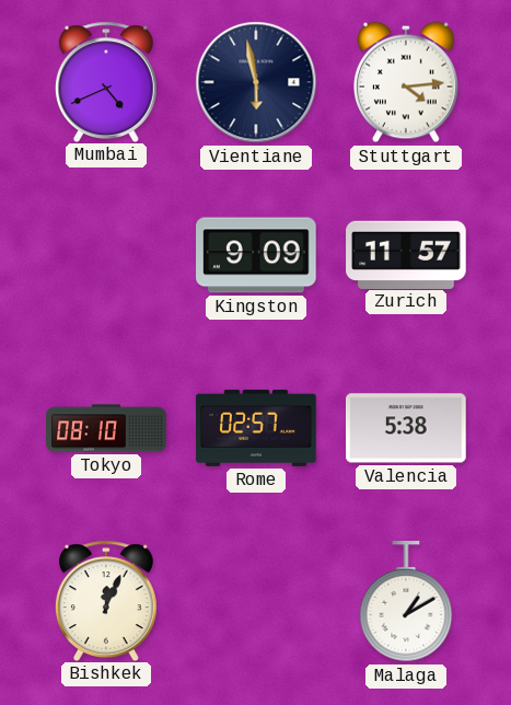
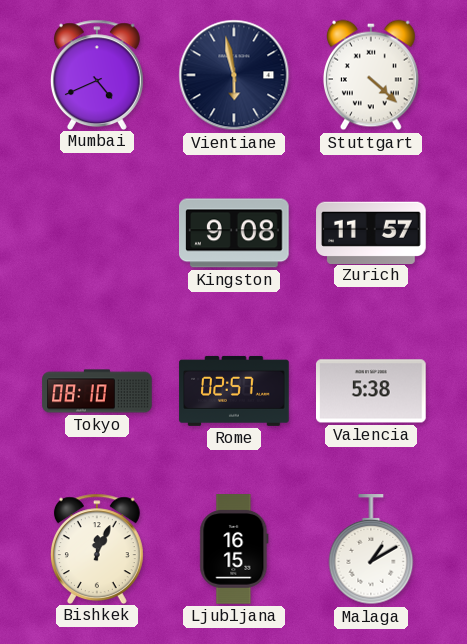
Stuttgart: 4:14 -> 4:22 (371, 75)
Kingston: 9:09 -> 9:08 (235, 233)
Ljubljana: none -> 16:15 (234, 549)
